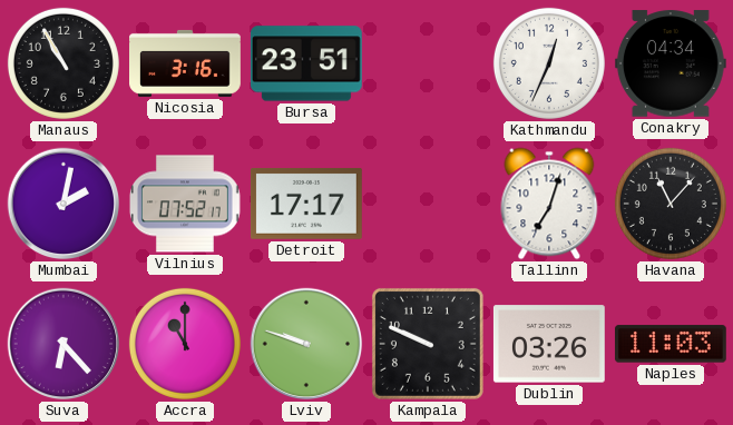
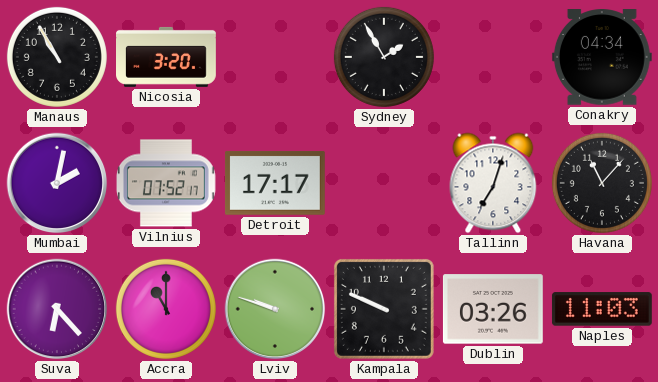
Nicosia: 3:16 -> 3:20 (167, 57)
Bursa: 23:51 -> none (306, 63)
Sydney: none -> 1:55 (384, 57)
Kathmandu: 12:34 -> none (549, 63)
